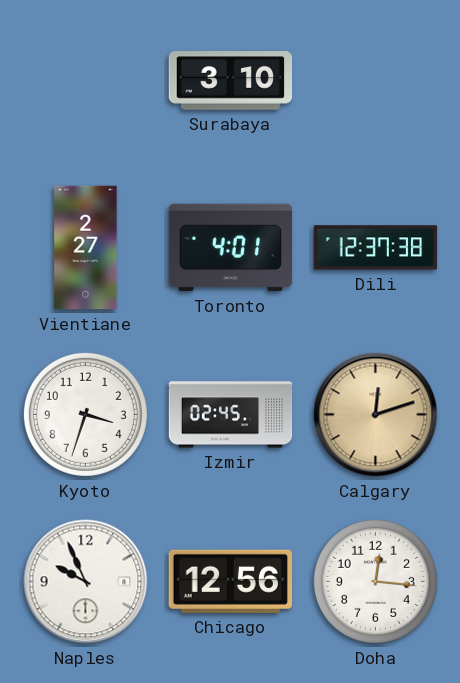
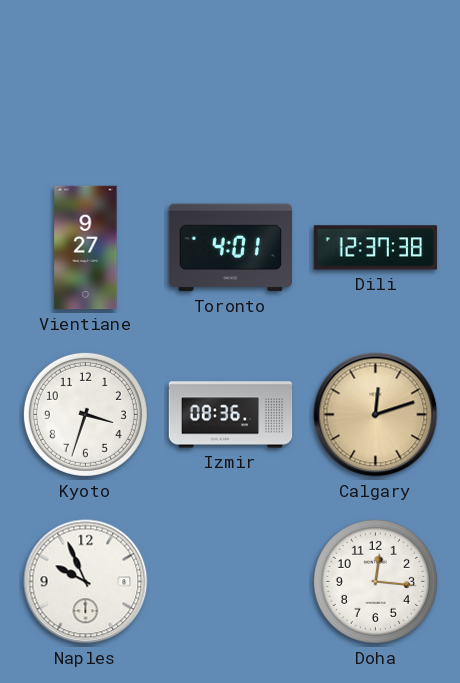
Surabaya: 3:10 -> none (231, 81)
Vientiane: 2:27 -> 9:27 (86, 248)
Izmir: 02:45 -> 08:36 (231, 415)
Chicago: 12:56 -> none (230, 581)
